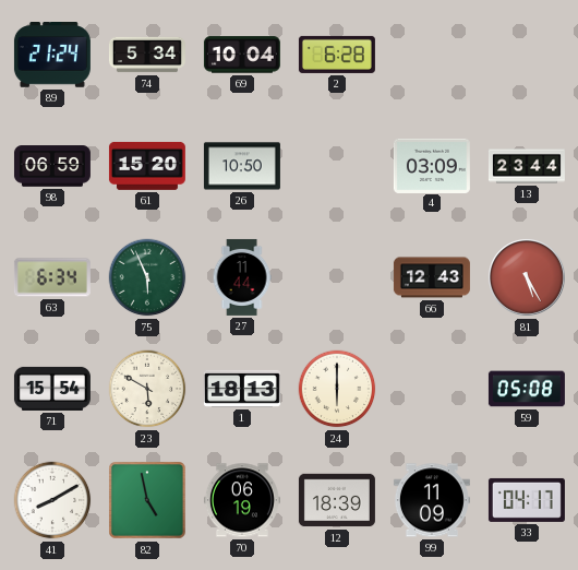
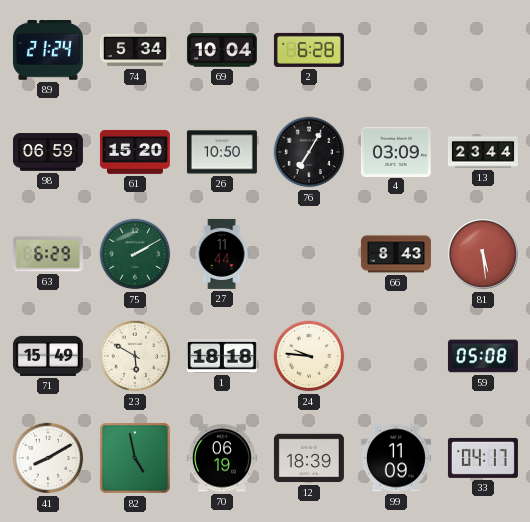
76: none -> 7:05 (309, 152)
63: 6:34 -> 6:29 (48, 254)
75: 5:56 -> 2:10 (135, 254)
66: 12:43 -> 8:43 (396, 254)
81: 5:25 -> 5:29 (483, 254)
71: 15:54 -> 15:49 (48, 356)
1: 18:13 -> 18:18 (222, 356)
24: 6:00 -> 9:46 (309, 356)
